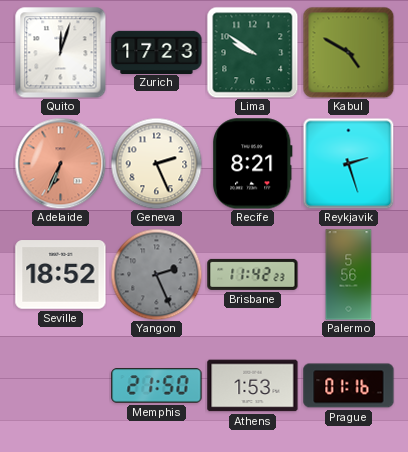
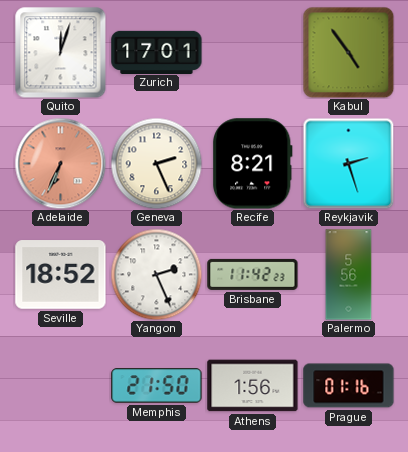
Zurich: 17:23 -> 17:01 (157, 52)
Lima: 9:51 -> none (252, 52)
Kabul: 4:50 -> 4:54 (348, 52)
Yangon dial: grey -> white (156, 274)
Athens: 1:53 -> 1:56 (253, 386)
